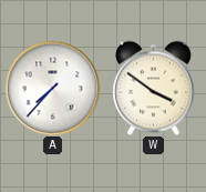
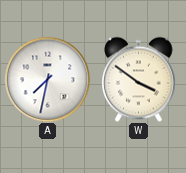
A: 7:37 -> 7:32 (47, 79)
